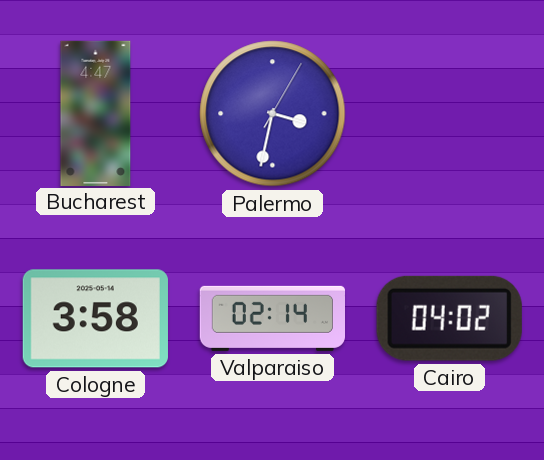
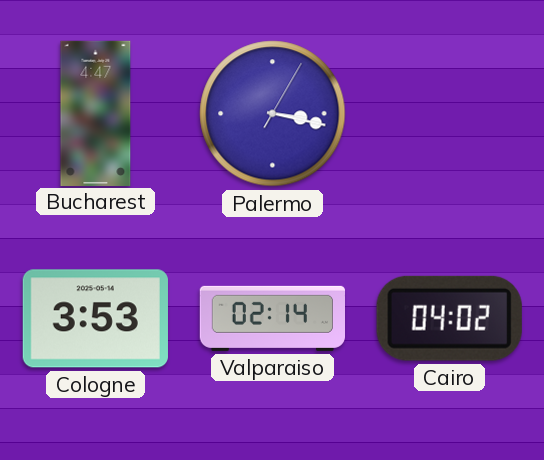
Palermo: 3:32 -> 3:17 (273, 114)
Cologne: 3:58 -> 3:53 (95, 319)
